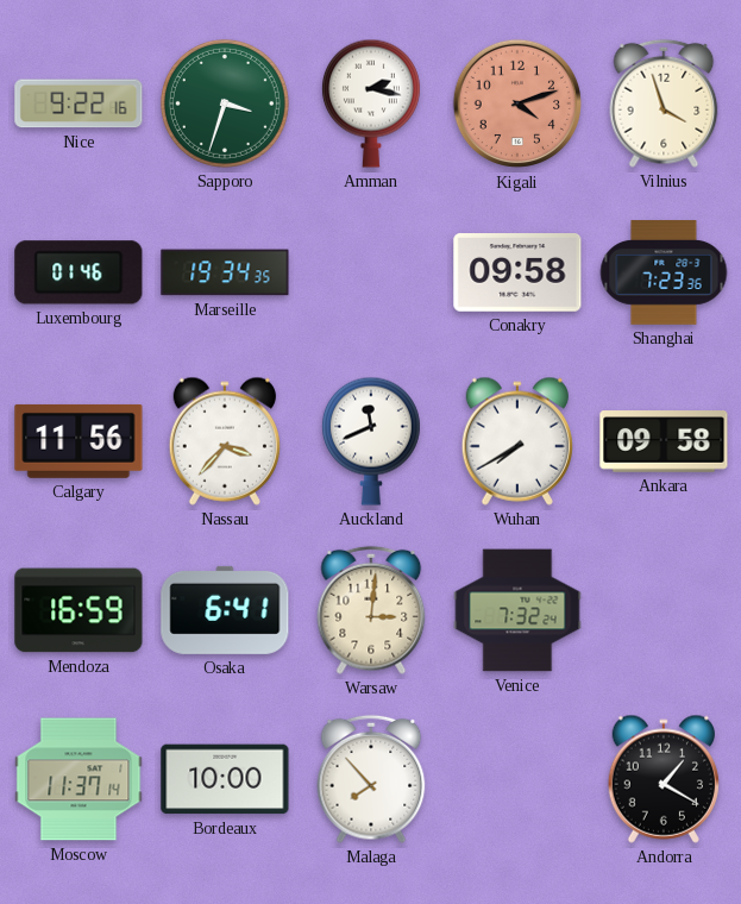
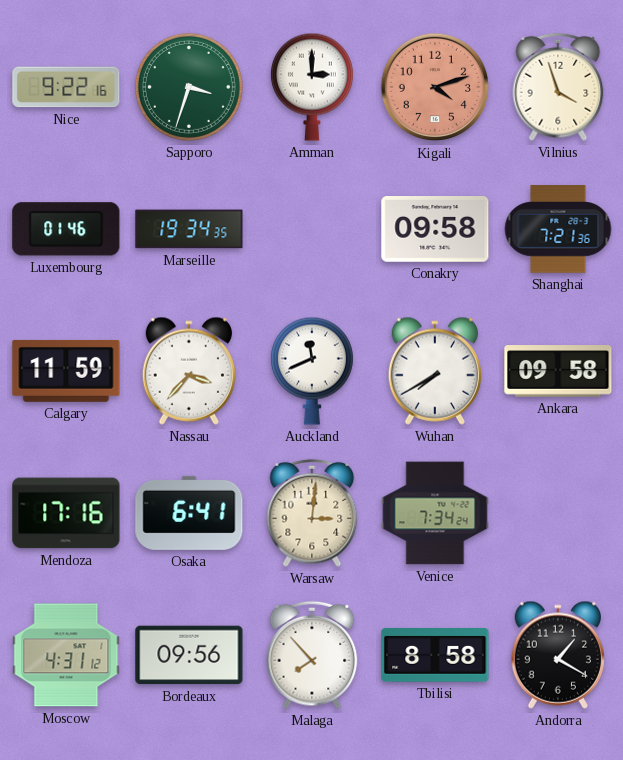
Amman: 2:17 -> 3:00 (312, 87)
Shanghai: 7:23 -> 7:21 (558, 229)
Calgary: 11:56 -> 11:59 (66, 371)
Mendoza: 16:59 -> 17:16 (66, 513)
Venice: 7:32 -> 7:34 (435, 513)
Moscow: 11:37 -> 4:31 (66, 655)
Bordeaux: 10:00 -> 09:56 (189, 655)
Tbilisi: none -> 8:58 (435, 656)
